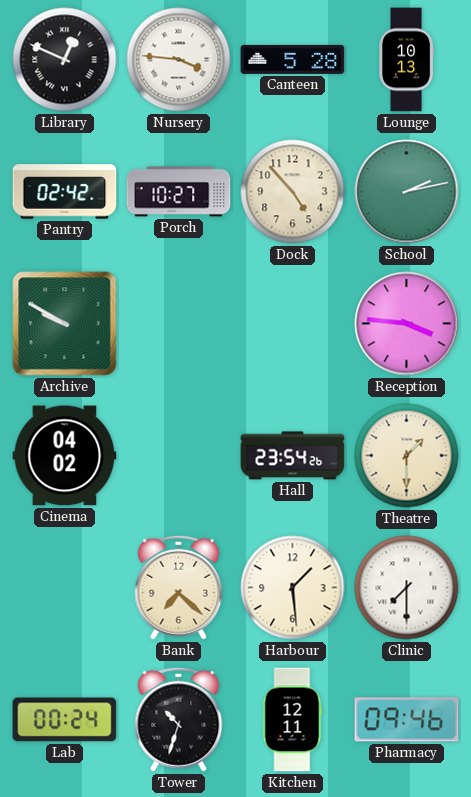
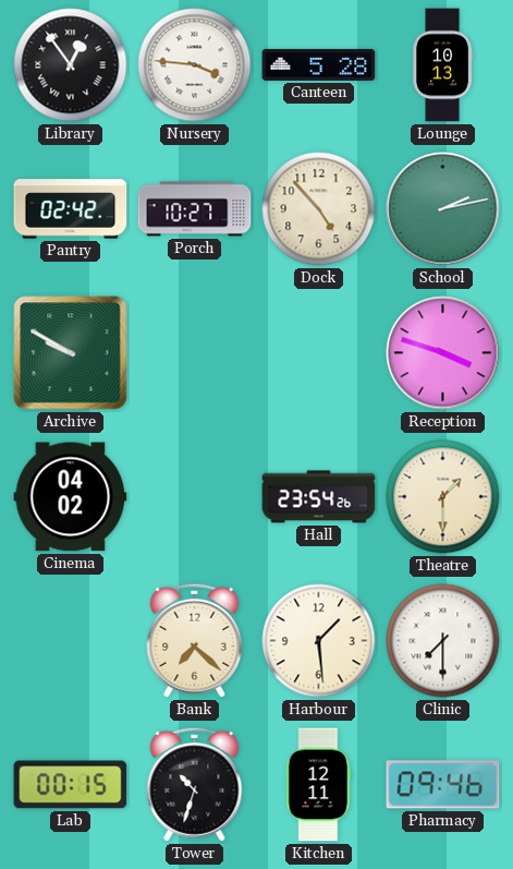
Library: 12:49 -> 12:54 (71, 65)
Reception: 3:46 -> 3:48 (443, 353)
Lab: 00:24 -> 00:15 (71, 785)
